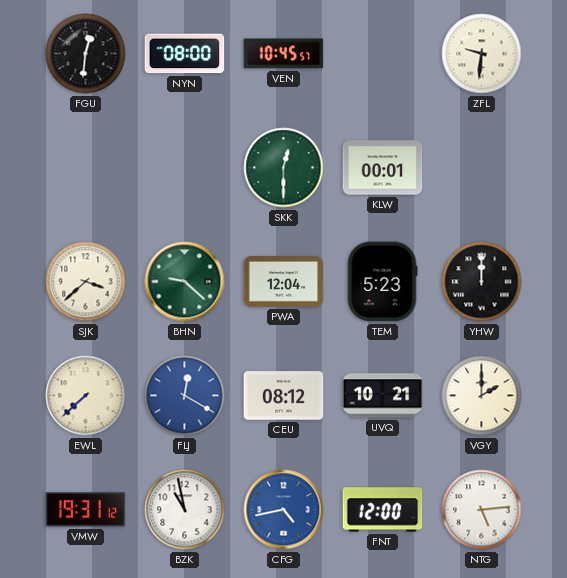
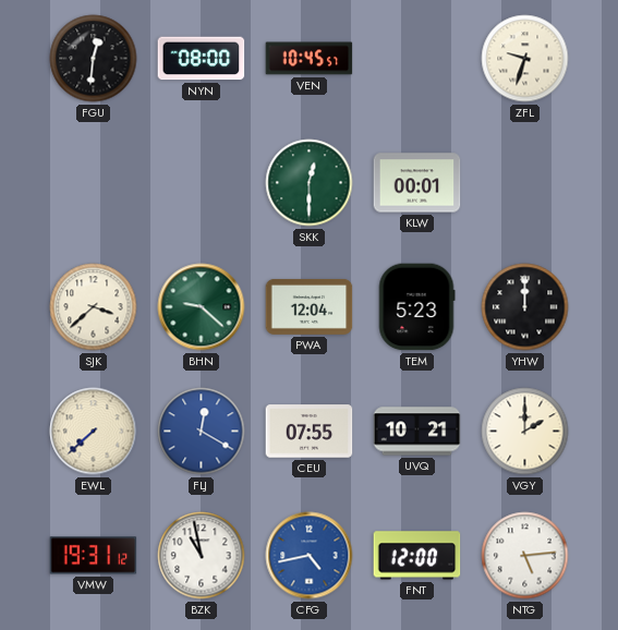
ZFL: 9:31 -> 9:33 (525, 59)
CEU: 08:12 -> 07:55 (310, 432)
